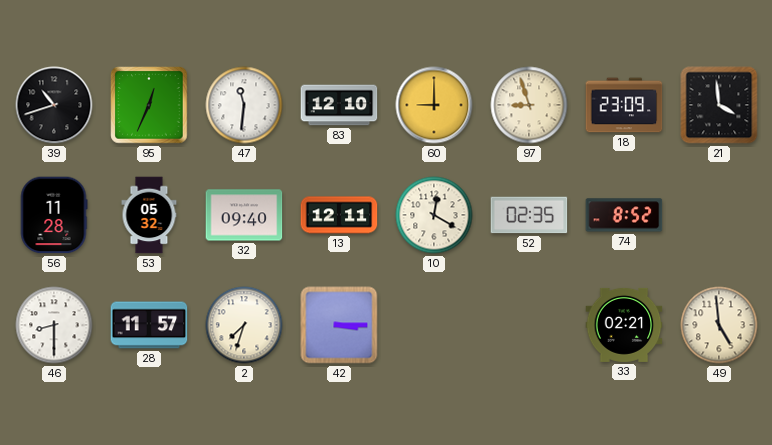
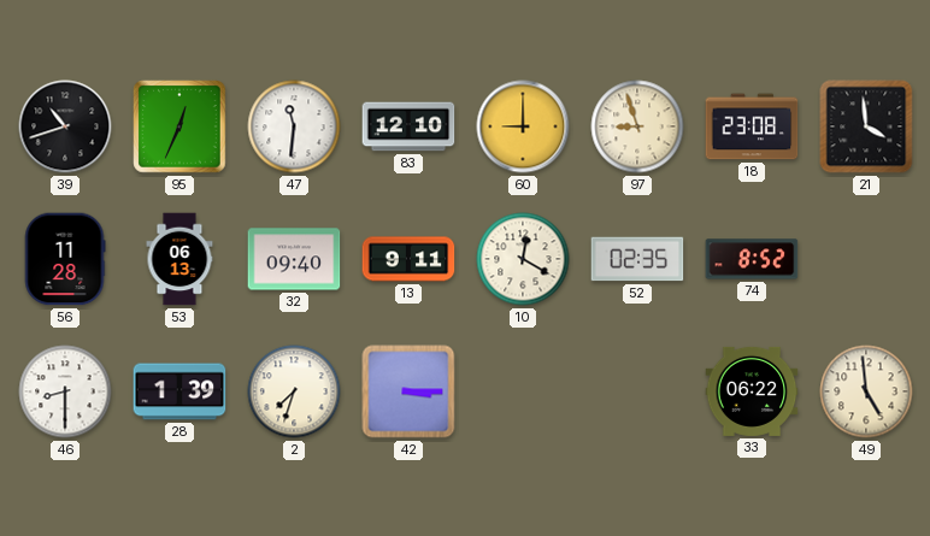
18: 23:09 -> 23:08 (752, 126)
53: 05:32 -> 06:13 (179, 259)
13: 12:11 -> 9:11 (408, 259)
28: 11:57 -> 1:39 (179, 391)
33: 02:21 -> 06:22 (752, 391)
